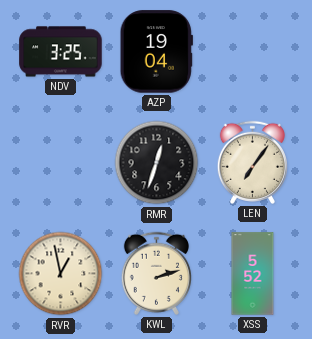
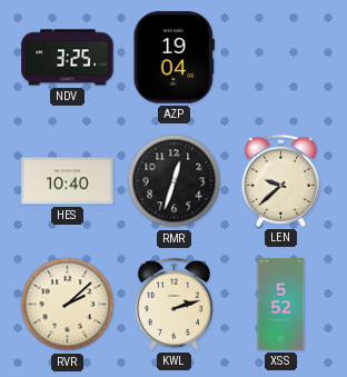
HES: none -> 10:40 (68, 181)
LEN: 7:06 -> 9:38 (280, 180)
RVR: 12:58 -> 2:08 (68, 305)
